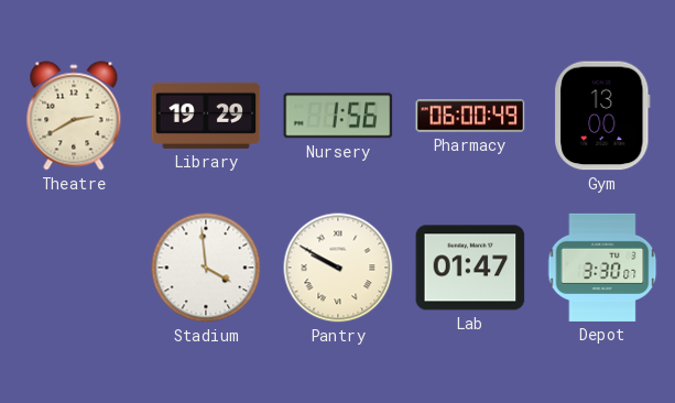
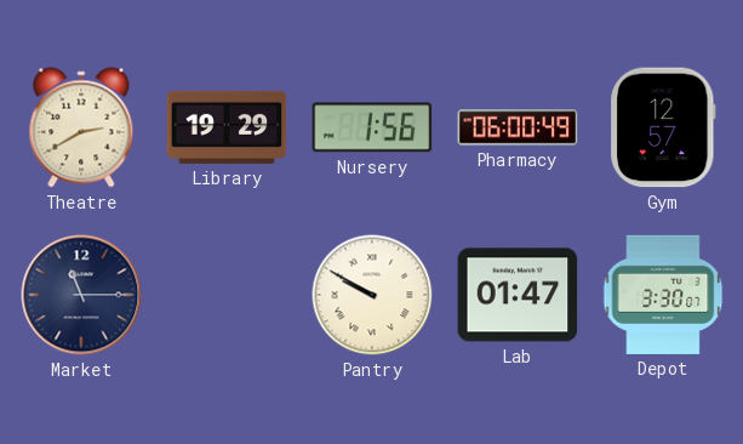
Gym: 13:00 -> 12:57 (663, 127)
Market: none -> 11:15 (81, 295)
Stadium: 3:59 -> none (206, 268)
